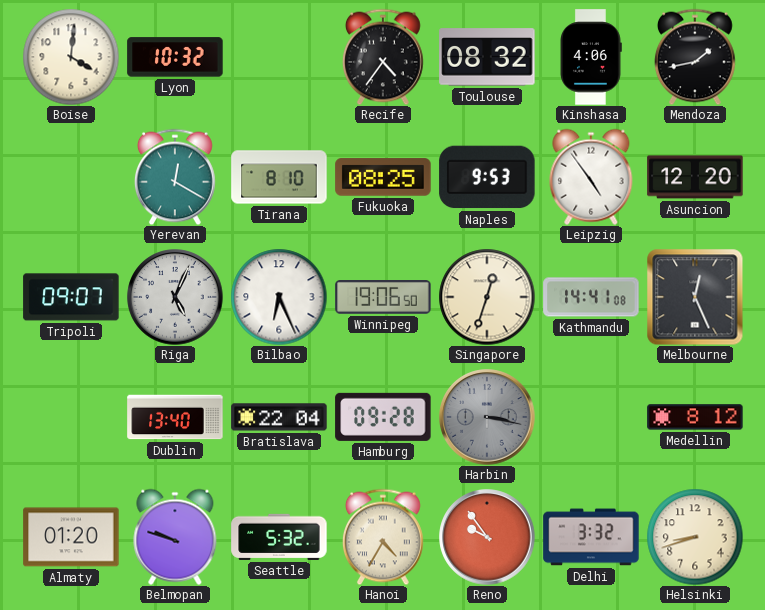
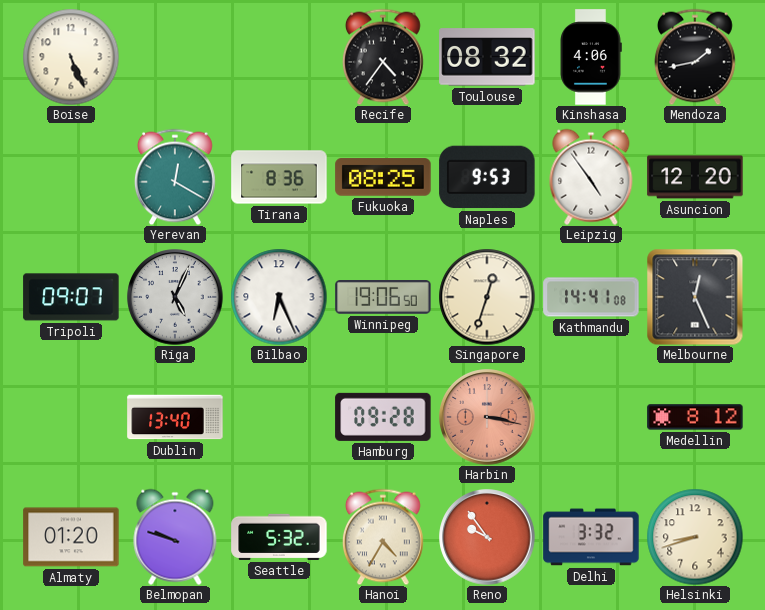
Boise: 4:01 -> 5:26 (71, 57)
Lyon: 10:32 -> none (175, 57)
Tirana: 8:10 -> 8:36 (279, 177)
Bratislava: 22:04 -> none (279, 417)
Harbin dial: grey -> salmon (487, 417)
